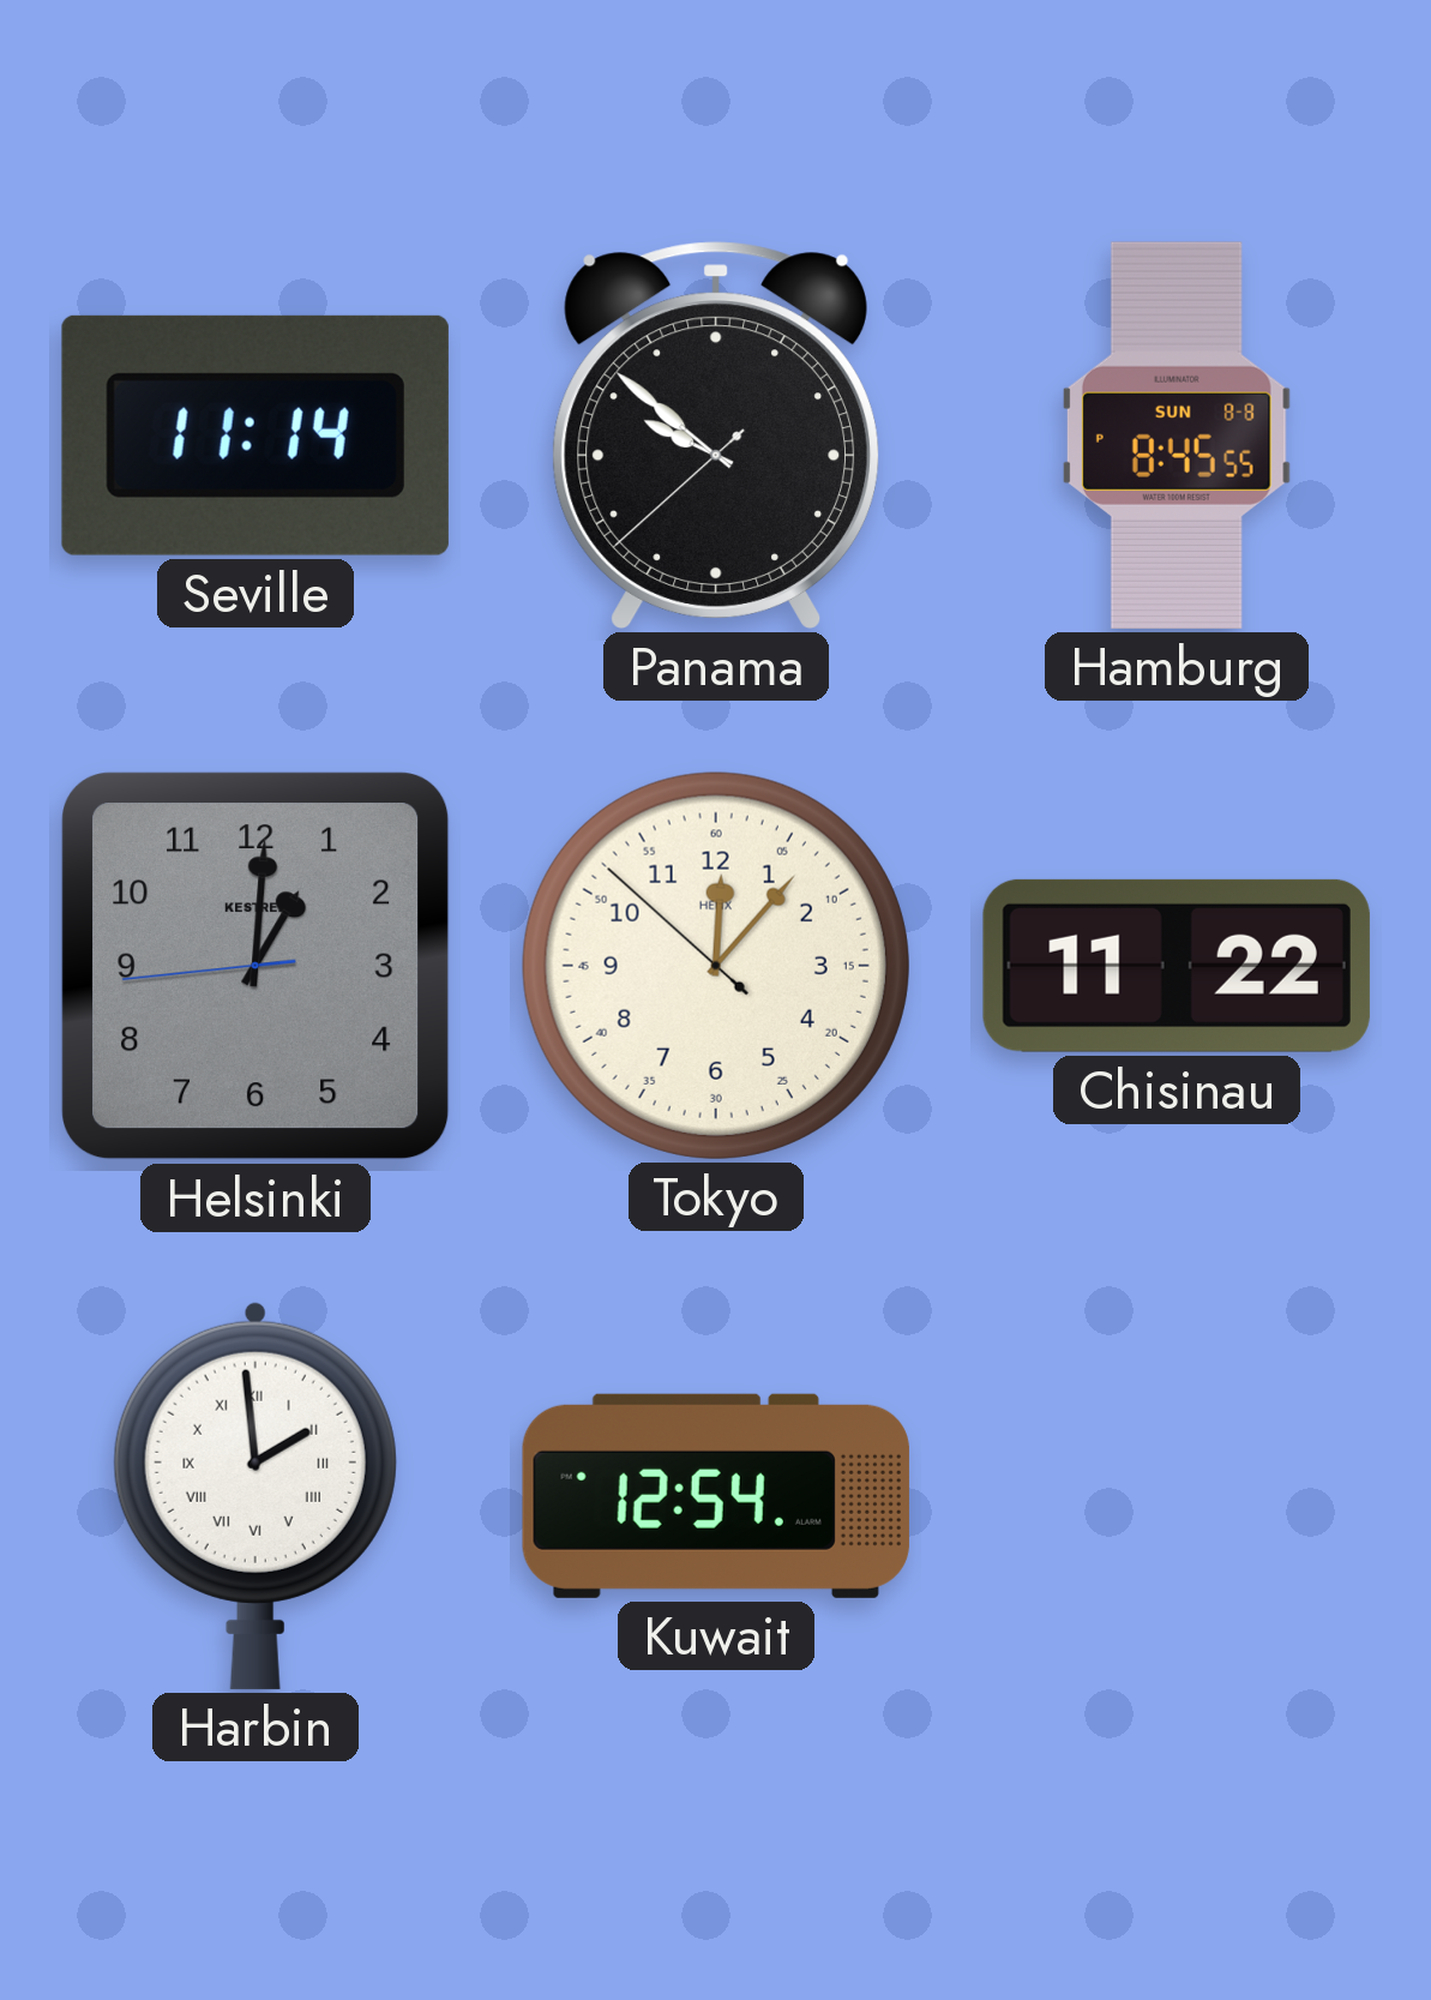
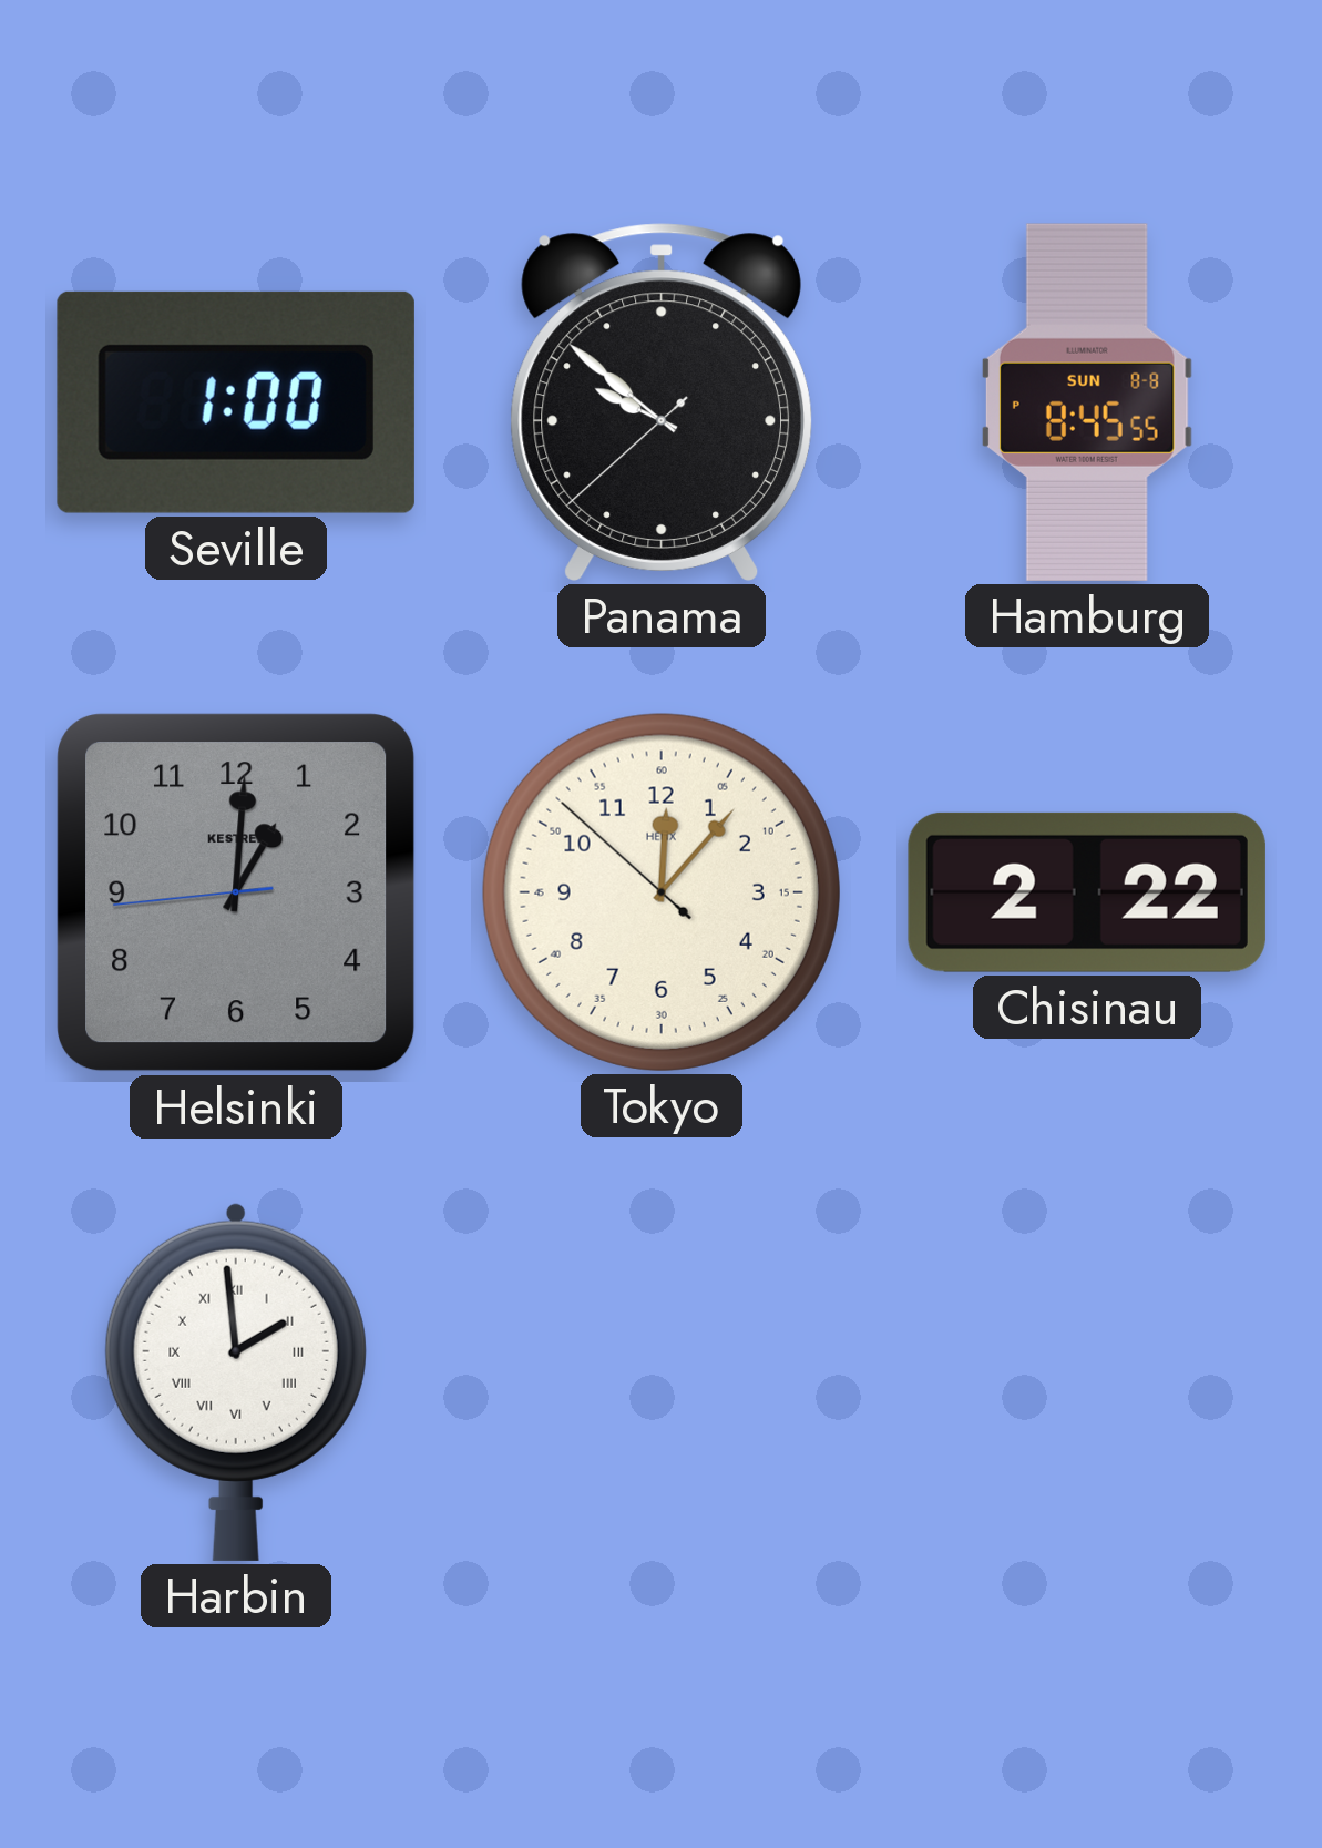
Seville: 11:14 -> 1:00 (236, 402)
Chisinau: 11:22 -> 2:22 (1087, 892)
Kuwait: 12:54 -> none (716, 1496)
